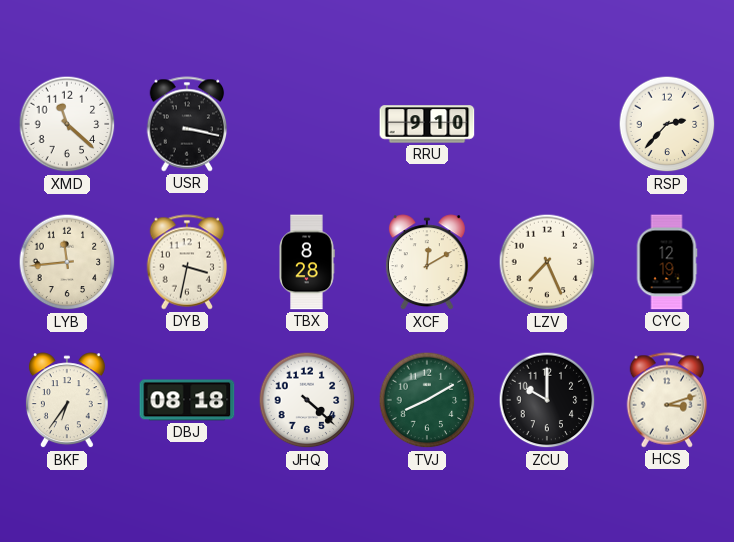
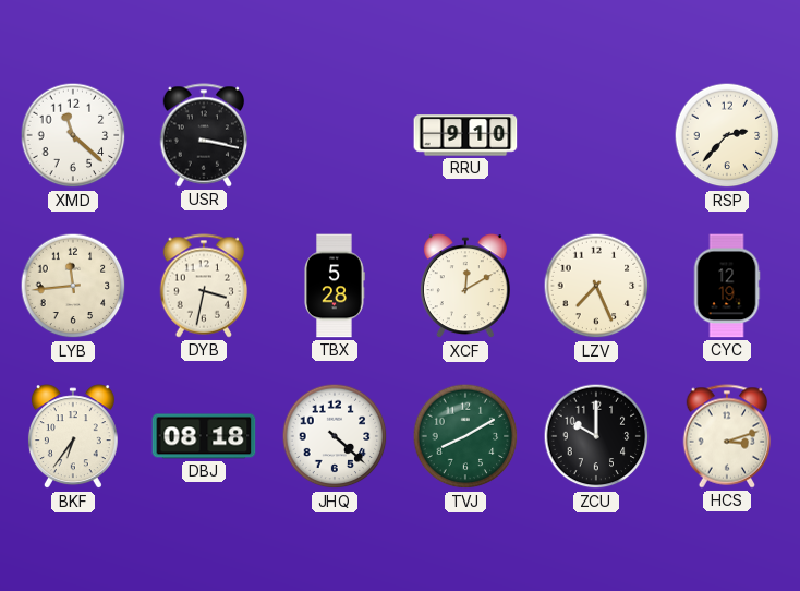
TBX: 8:28 -> 5:28 (335, 286)
